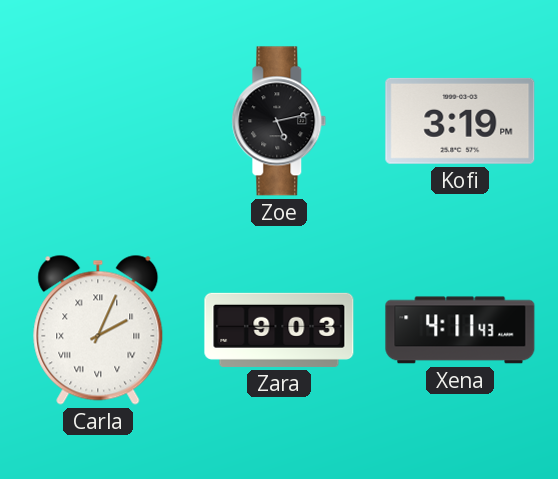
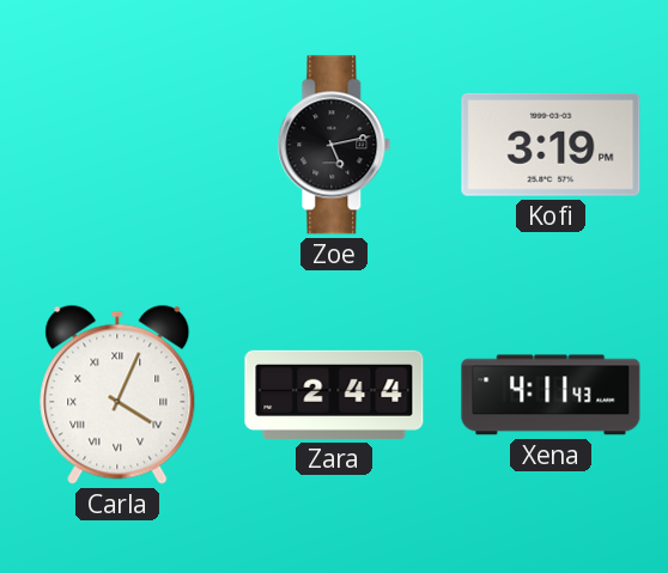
Carla: 2:04 -> 4:04 (117, 395)
Zara: 9:03 -> 2:44 (334, 395)
